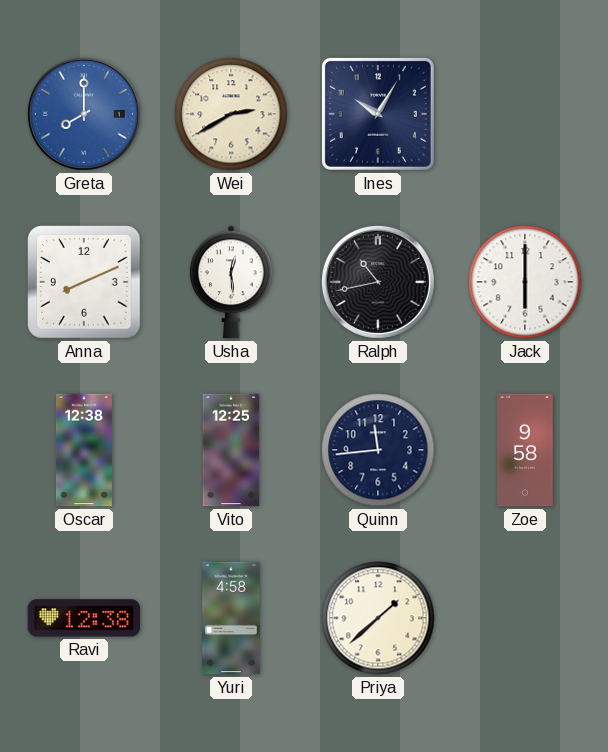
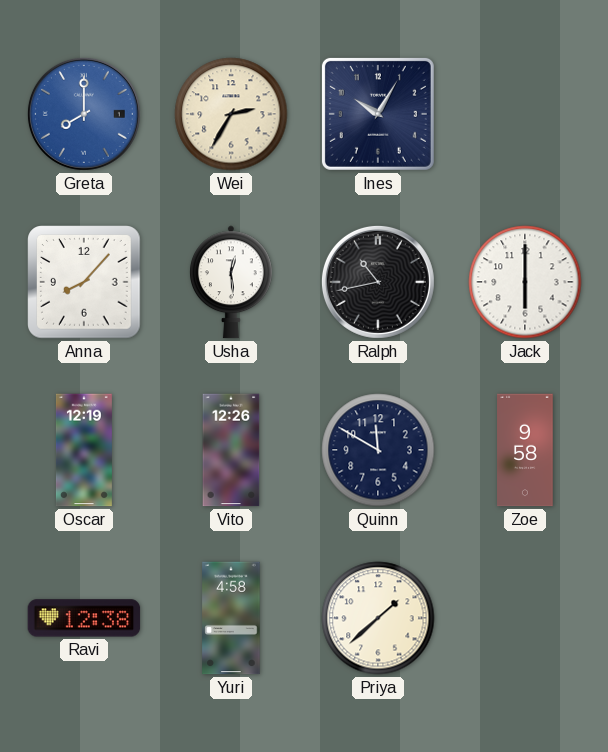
Wei: 2:40 -> 2:35 (231, 114)
Anna: 8:11 -> 8:07 (84, 282)
Oscar: 12:38 -> 12:19 (84, 450)
Vito: 12:25 -> 12:26 (231, 450)
Quinn: 11:44 -> 11:50 (378, 450)
